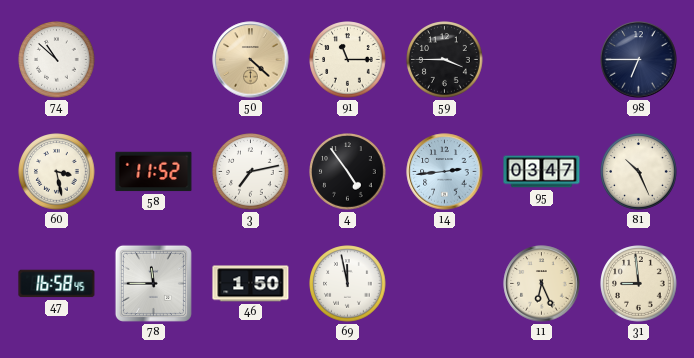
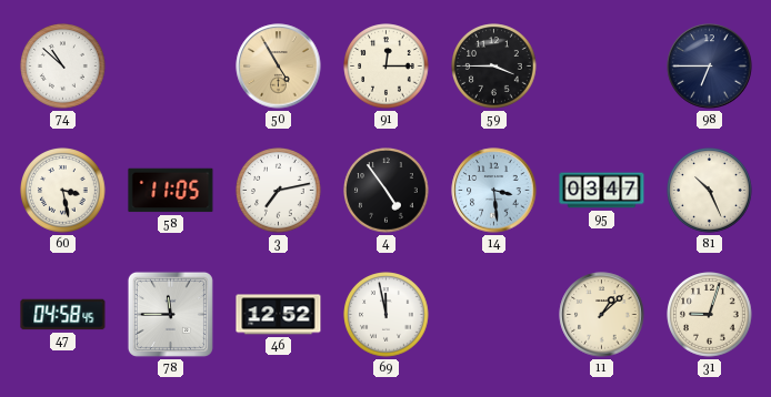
50: 4:22 -> 4:55 (279, 67)
91: 11:15 -> 12:15 (387, 67)
58: 11:52 -> 11:05 (171, 191)
14: 2:44 -> 3:29 (494, 191)
47: 16:58 -> 04:58 (63, 315)
46: 1:50 -> 12:52 (279, 315)
11: 6:26 -> 1:08 (602, 315)
31: 8:59 -> 9:03 (710, 315)
